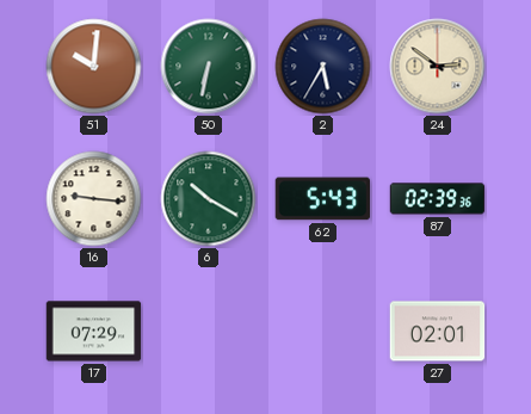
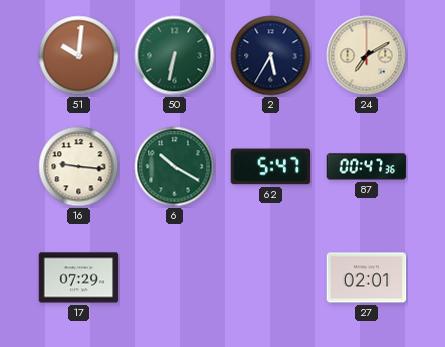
24: 2:51 -> 7:10 (367, 56)
62: 5:43 -> 5:47 (271, 167)
87: 02:39 -> 00:47 (367, 167)
